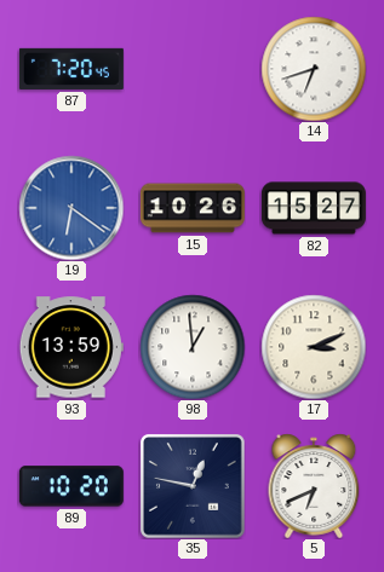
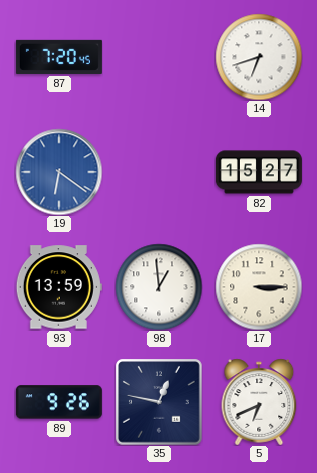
15: 10:26 -> none (193, 208)
17: 3:11 -> 3:15 (259, 287)
89: 10:20 -> 9:26 (59, 402)
